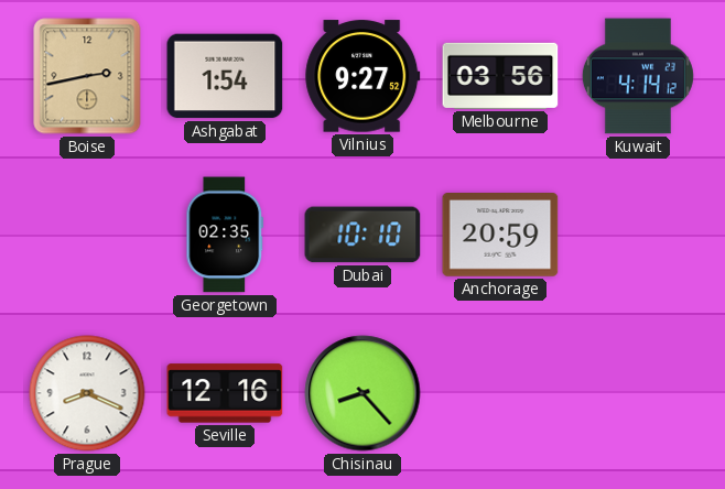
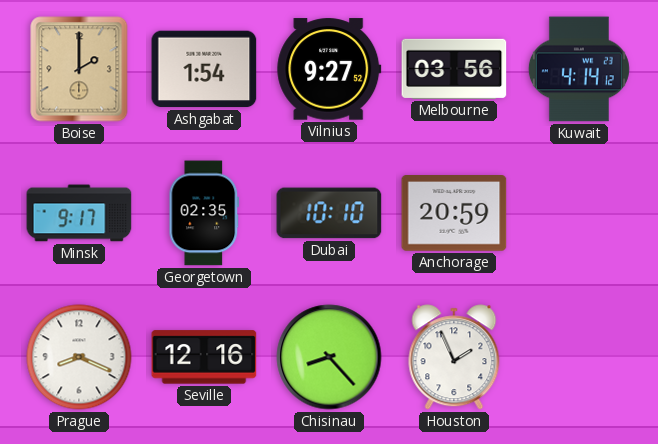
Boise: 2:43 -> 2:00 (79, 69)
Minsk: none -> 9:17 (79, 213)
Houston: none -> 1:56 (454, 357)
